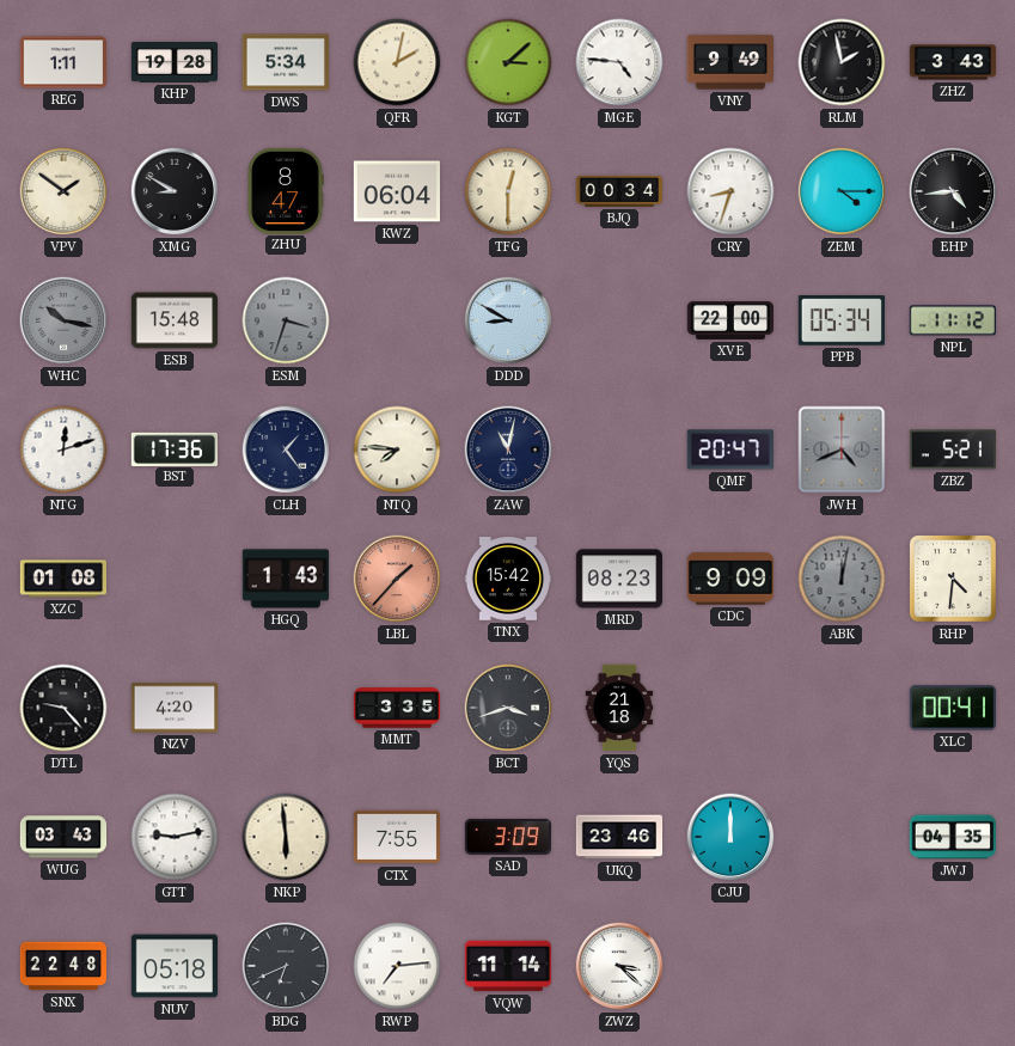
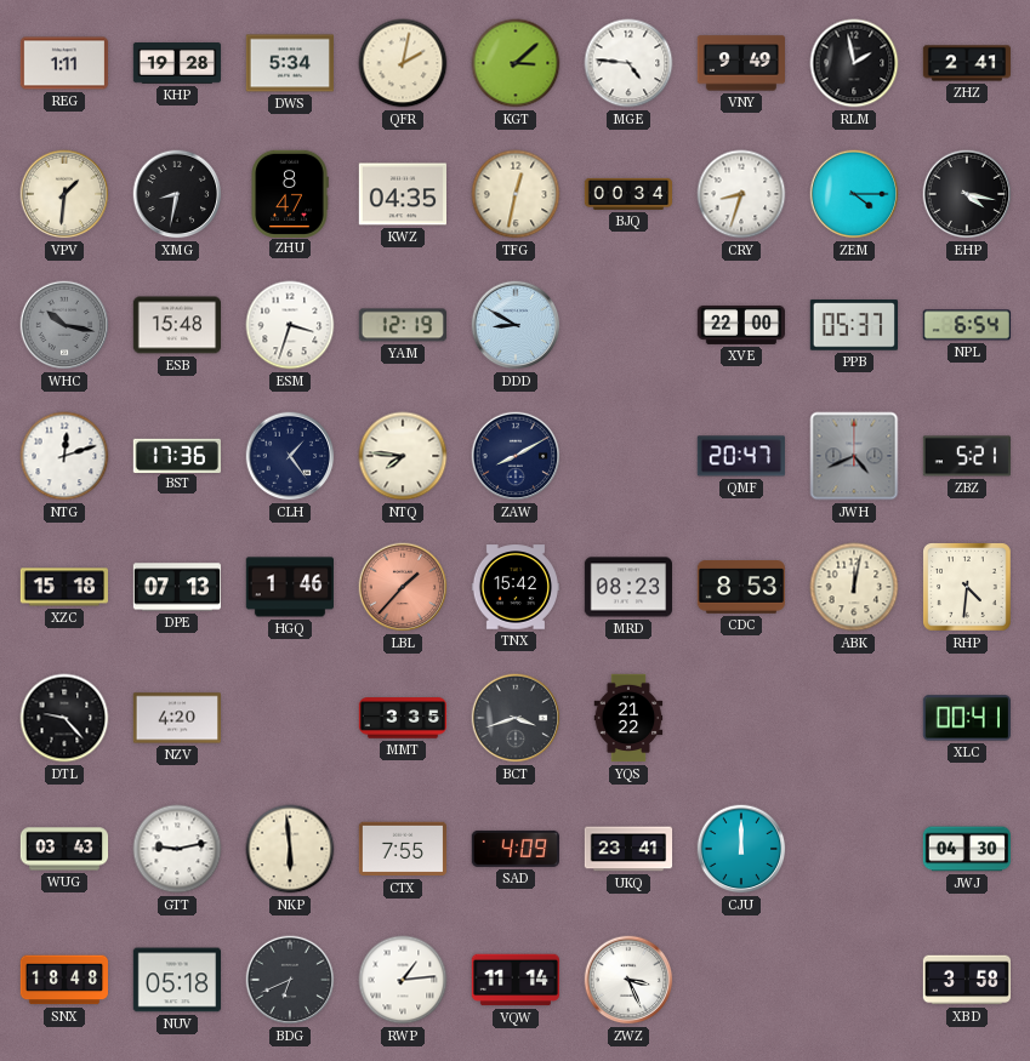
ZHZ: 3:43 -> 2:41 (967, 63)
VPV: 1:51 -> 1:31 (64, 194)
XMG: 8:50 -> 8:32 (177, 194)
KWZ: 06:04 -> 04:35 (402, 194)
TFG: 12:30 -> 12:32 (516, 194)
EHP: 4:44 -> 4:17 (967, 194)
ESM dial: grey -> white (290, 325)
YAM: none -> 12:19 (403, 325)
PPB: 05:34 -> 05:37 (853, 325)
NPL: 11:12 -> 6:54 (966, 325)
ZAW: 11:02 -> 8:10 (516, 456)
XZC: 01:08 -> 15:18 (63, 587)
DPE: none -> 07:13 (176, 587)
HGQ: 1:43 -> 1:46 (289, 587)
CDC: 9:09 -> 8:53 (740, 587)
ABK dial: grey -> cream (854, 587)
YQS: 21:18 -> 21:22 (628, 718)
SAD: 3:09 -> 4:09 (514, 849)
UKQ: 23:46 -> 23:41 (628, 849)
JWJ: 04:35 -> 04:30 (967, 849)
SNX: 22:48 -> 18:48 (63, 980)
RWP: 7:14 -> 1:14 (403, 980)
ZWZ: 3:22 -> 3:26 (628, 980)
XBD: none -> 3:58 (966, 980)
